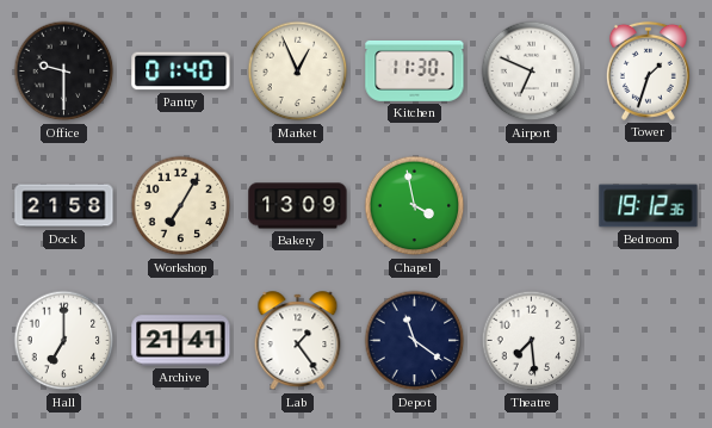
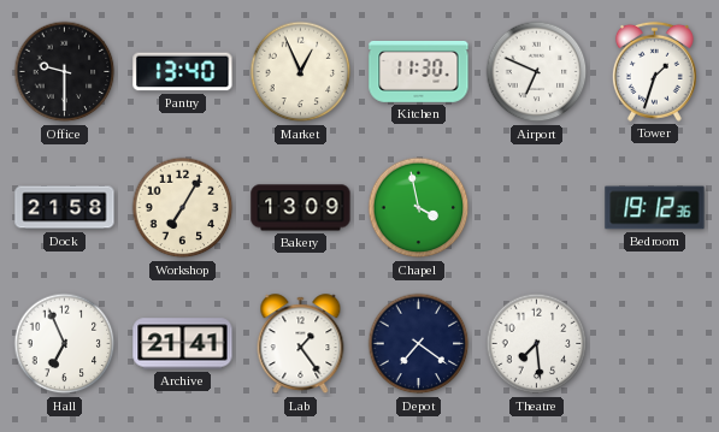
Pantry: 01:40 -> 13:40 (183, 72)
Hall: 7:00 -> 6:56 (65, 344)
Depot: 11:21 -> 7:21 (419, 344)
